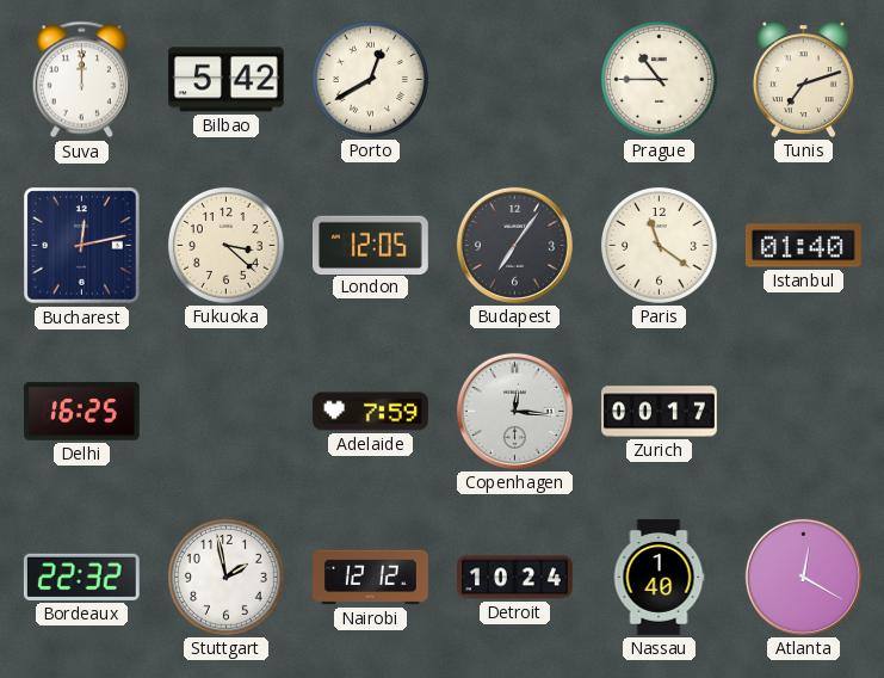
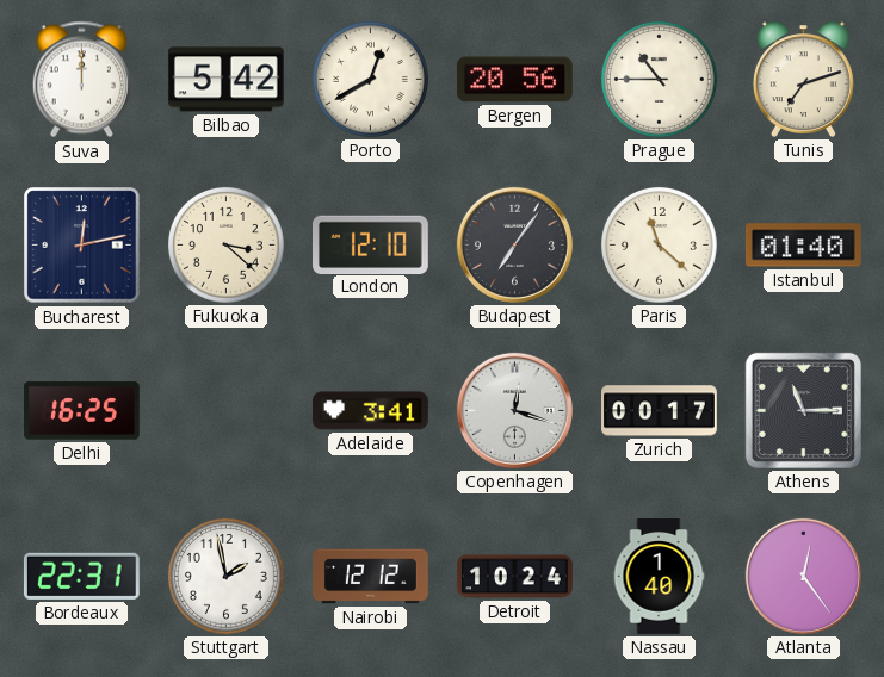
Bergen: none -> 20:56 (514, 80)
London: 12:05 -> 12:10 (370, 244)
Paris: 11:21 -> 11:22 (659, 244)
Adelaide: 7:59 -> 3:41 (371, 411)
Copenhagen: 12:16 -> 12:18 (514, 410)
Athens: none -> 11:15 (803, 410)
Bordeaux: 22:32 -> 22:31 (81, 576)
Atlanta: 12:20 -> 12:24 (803, 576)
